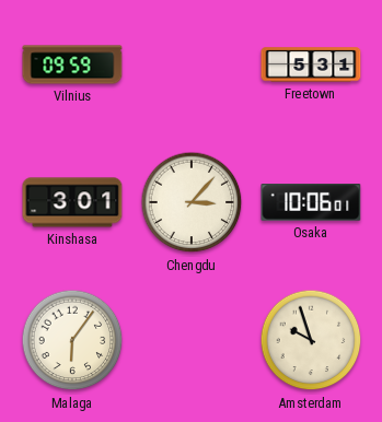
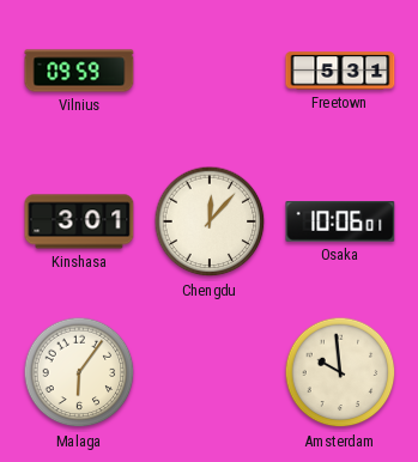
Chengdu: 3:07 -> 12:07 (210, 221)
Amsterdam: 9:57 -> 9:59 (340, 372)
